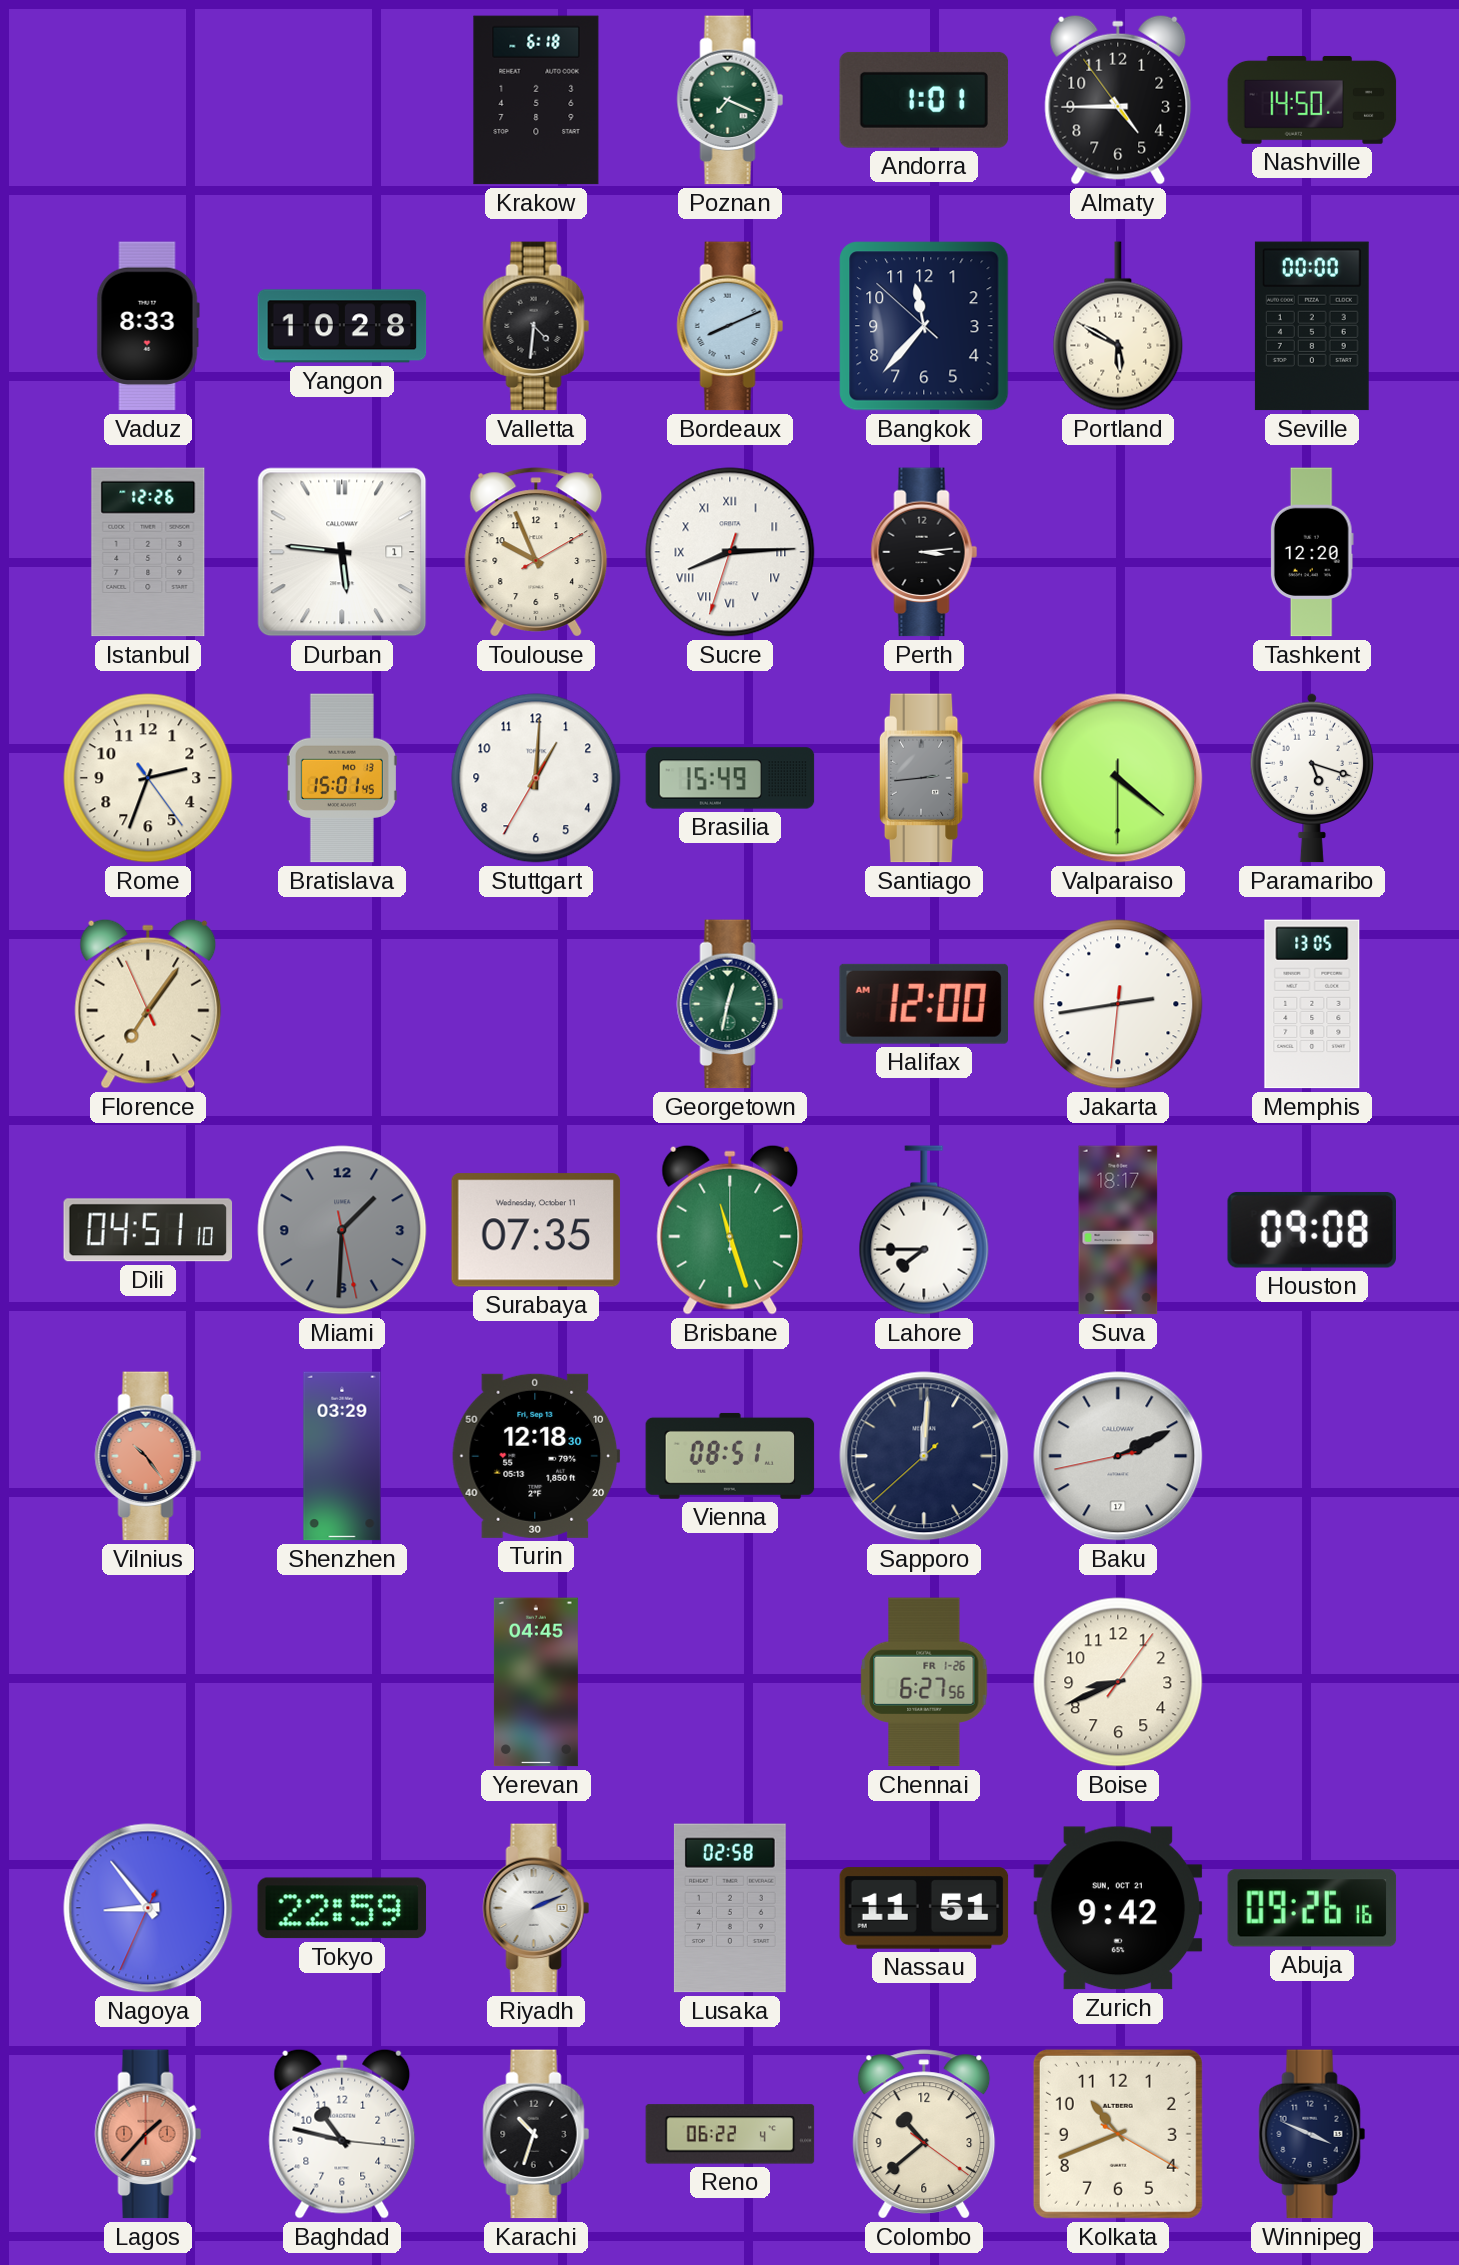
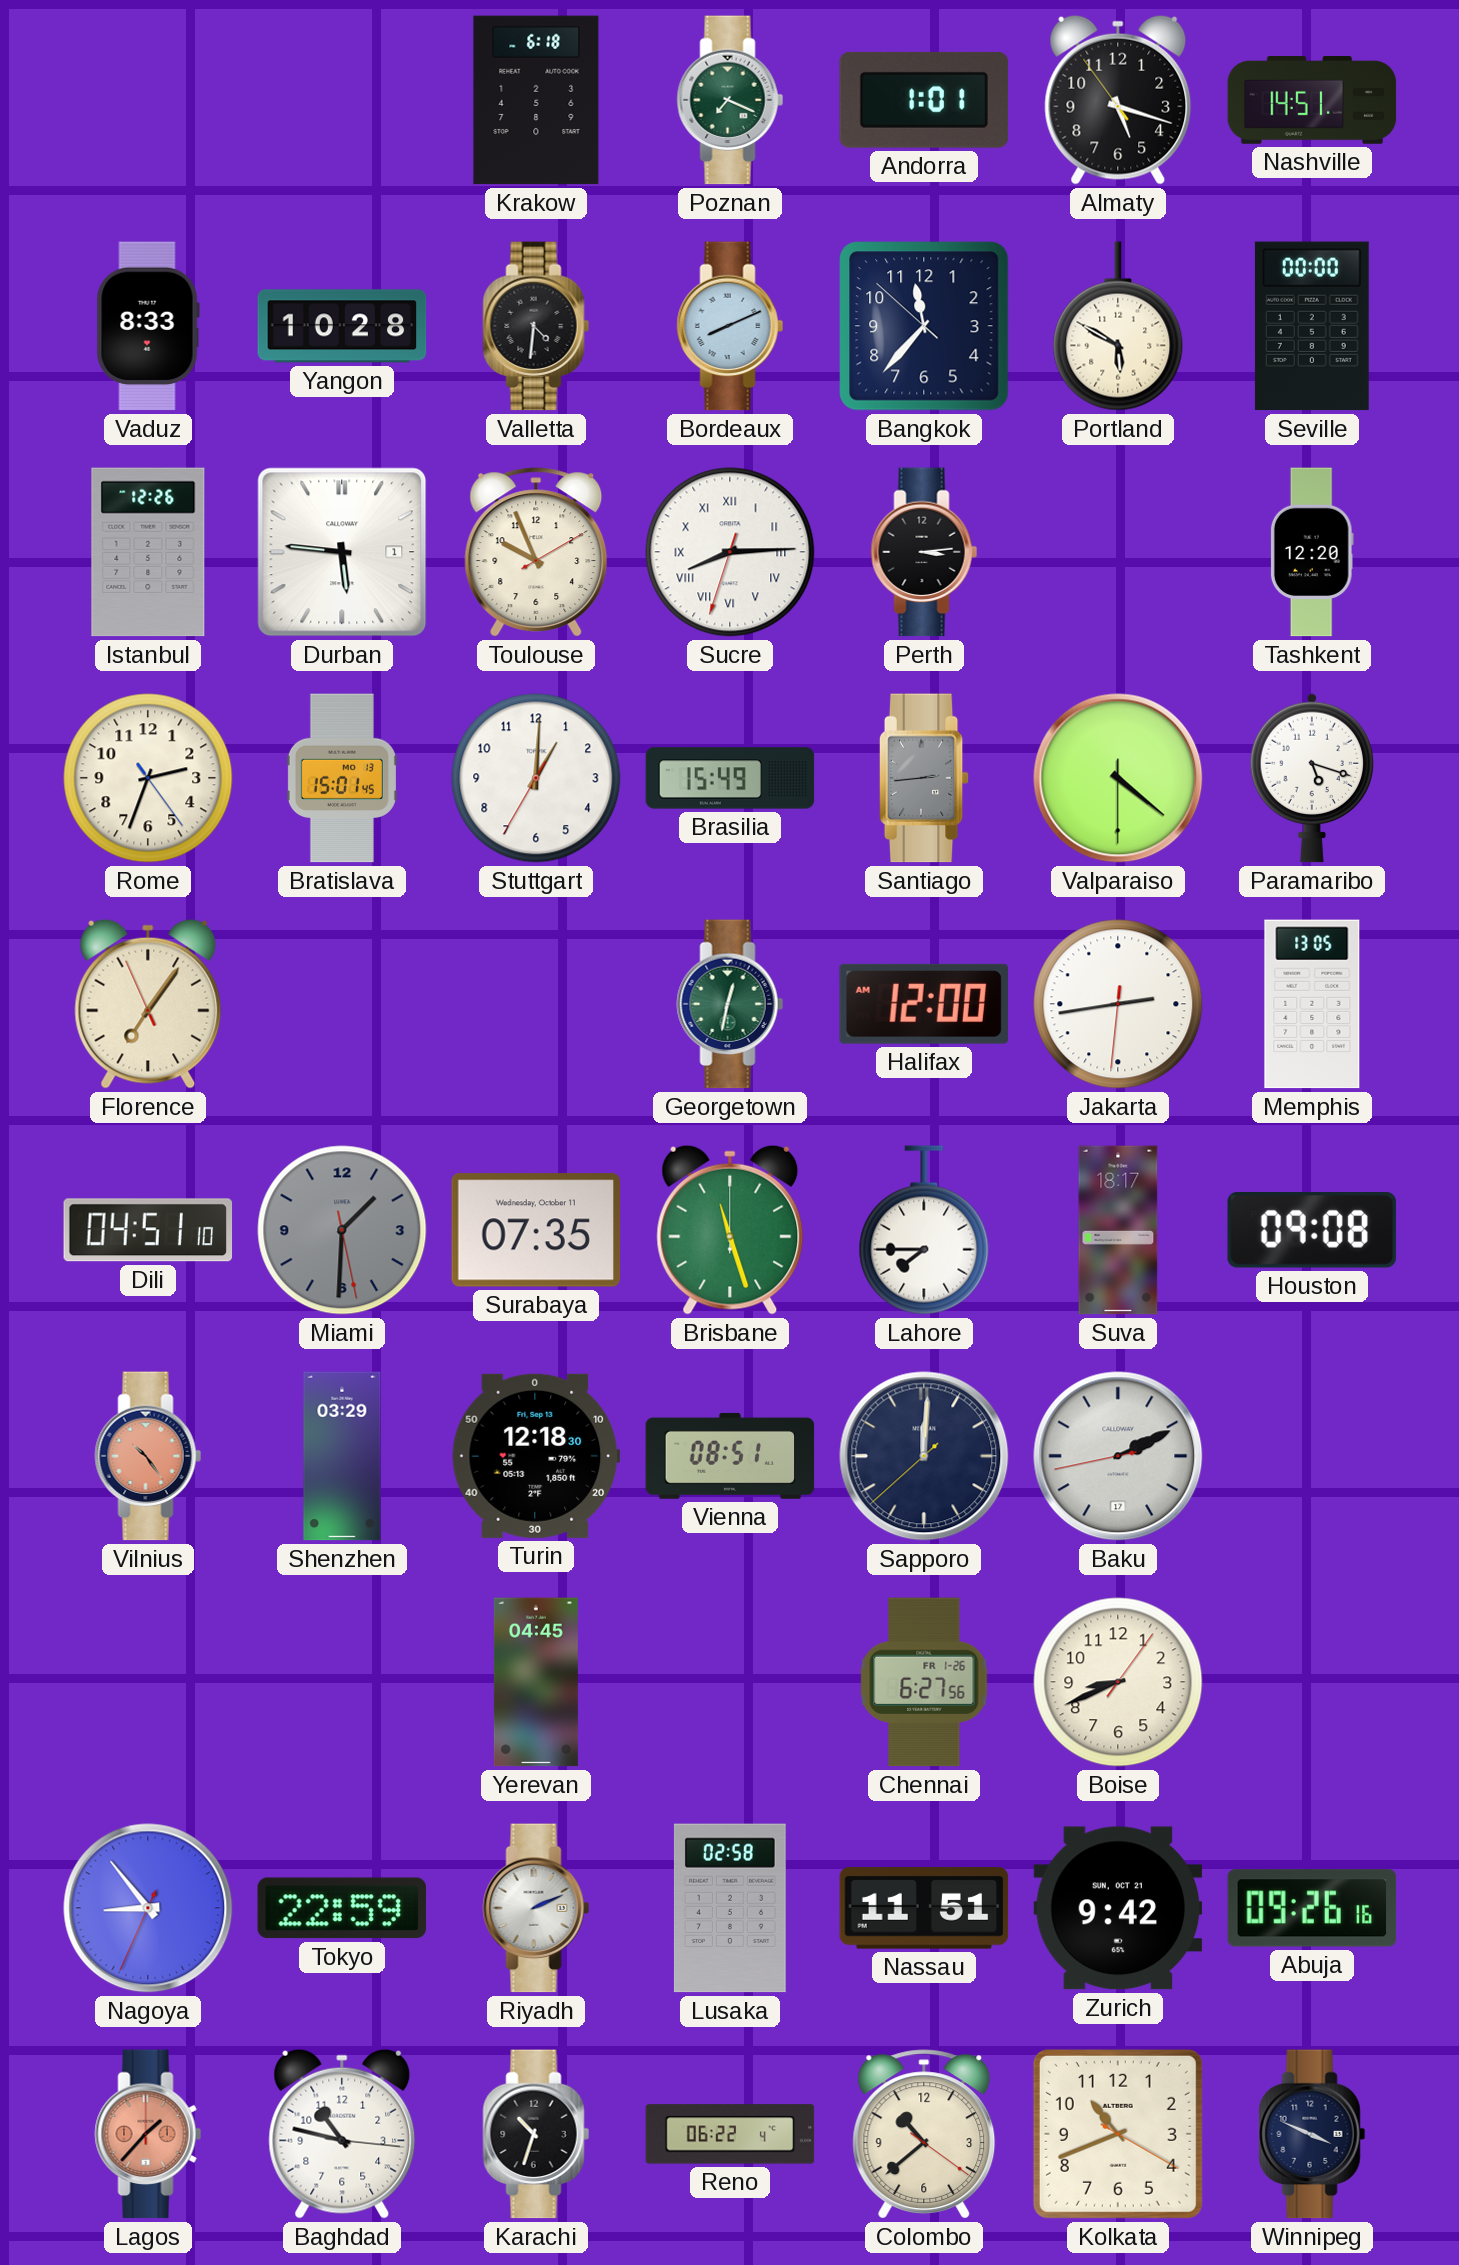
Almaty: 4:44 -> 5:17 (1118, 100)
Nashville: 14:50 -> 14:51 (1312, 100)
